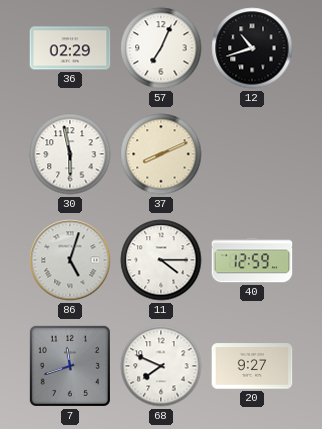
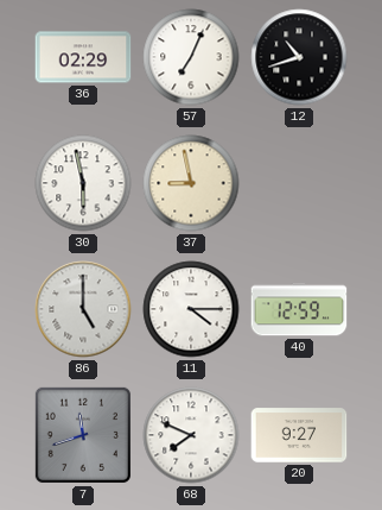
37: 8:11 -> 8:58 (191, 183)
86: 5:03 -> 5:00 (83, 309)
